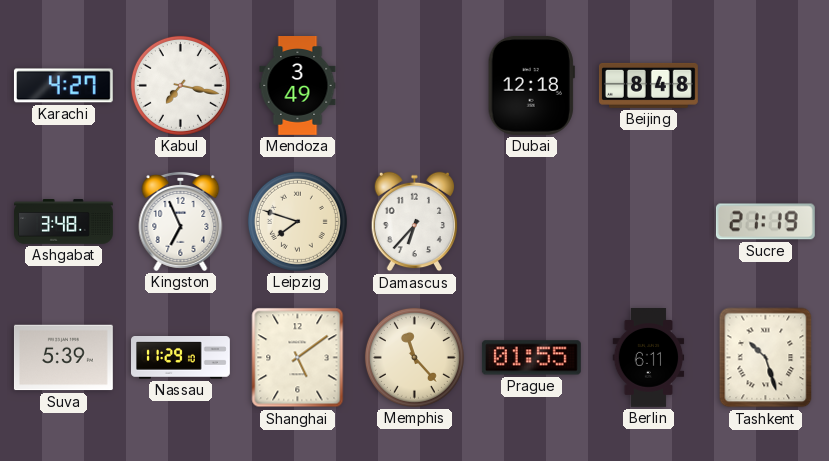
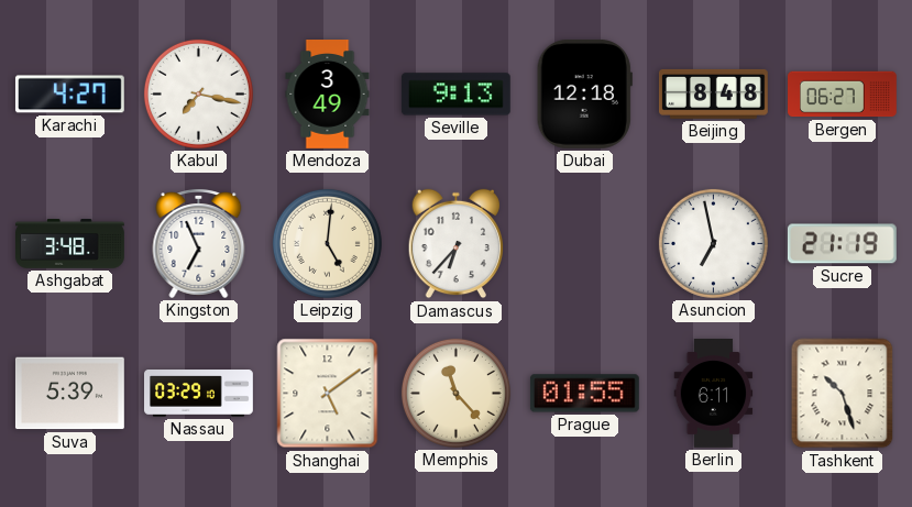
Seville: none -> 9:13 (455, 95)
Bergen: none -> 06:27 (843, 95)
Leipzig: 7:48 -> 5:01 (327, 243)
Asuncion: none -> 6:58 (713, 243)
Nassau: 11:29 -> 03:29 (199, 394)
